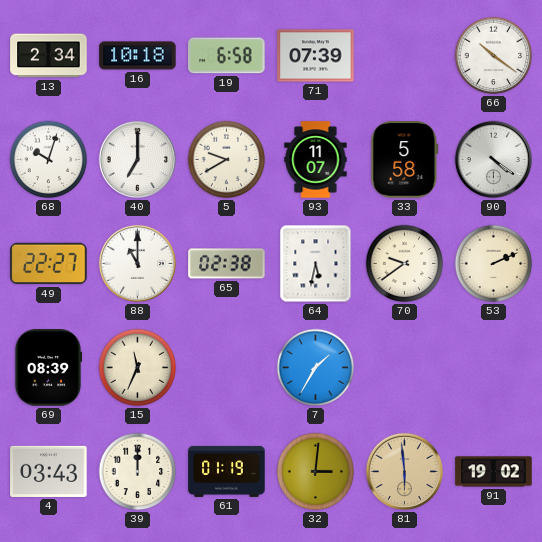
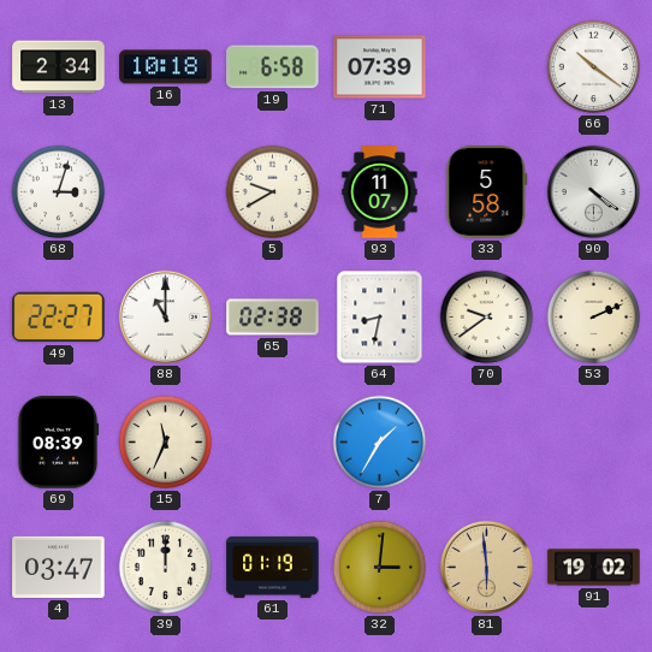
68: 10:03 -> 3:03 (59, 192)
40: 7:00 -> none (137, 159)
64: 5:32 -> 8:32 (380, 318)
4: 03:43 -> 03:47 (59, 567)
